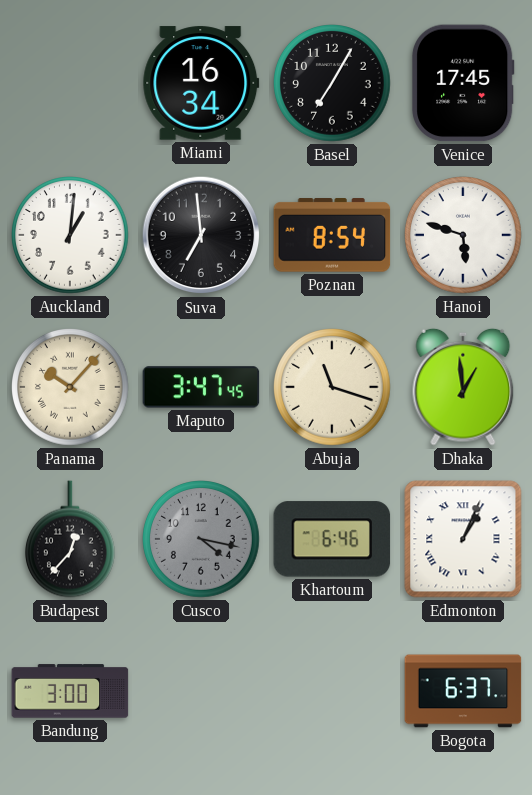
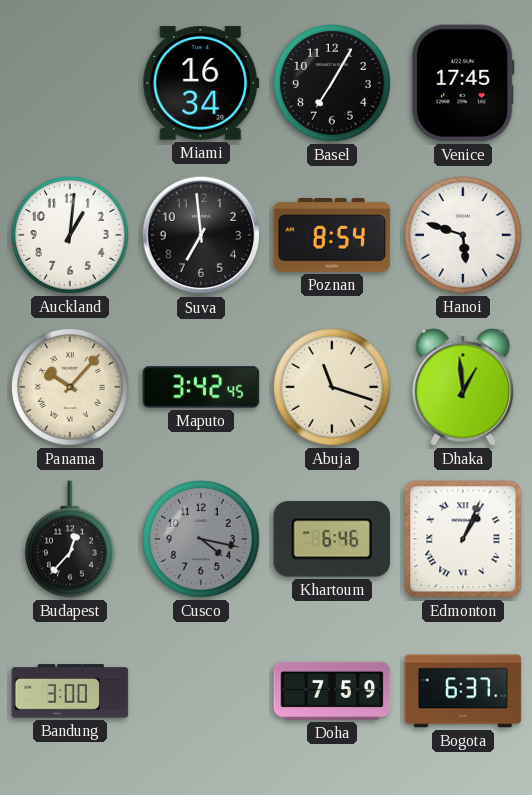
Maputo: 3:47 -> 3:42 (201, 387)
Doha: none -> 7:59 (332, 691)
